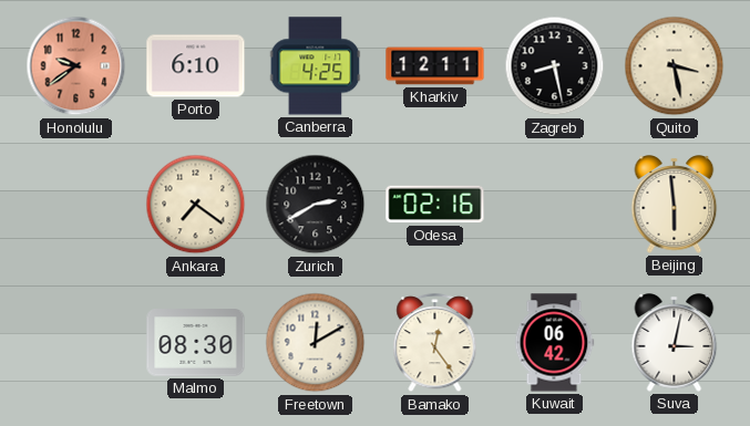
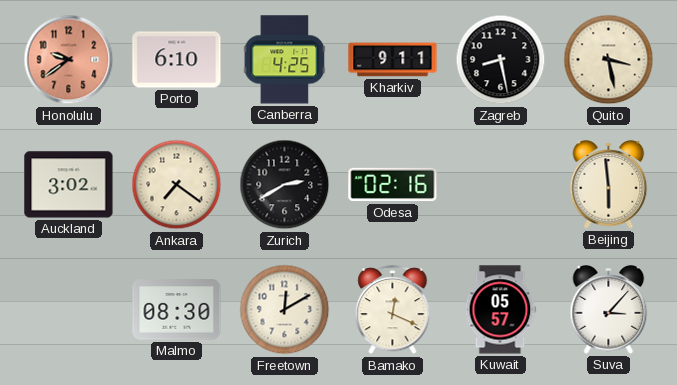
Kharkiv: 12:11 -> 9:11 (393, 60)
Auckland: none -> 3:02 (69, 185)
Bamako: 12:24 -> 12:19 (393, 310)
Kuwait: 06:42 -> 05:57 (500, 310)
Suva: 3:02 -> 3:07 (609, 310)
